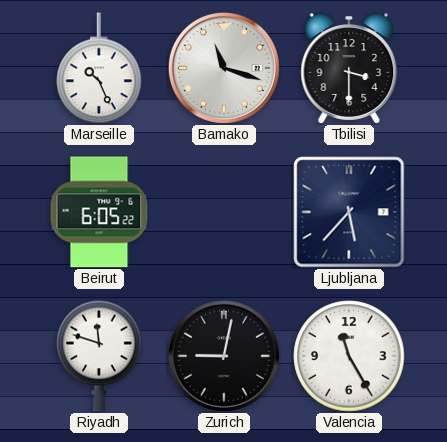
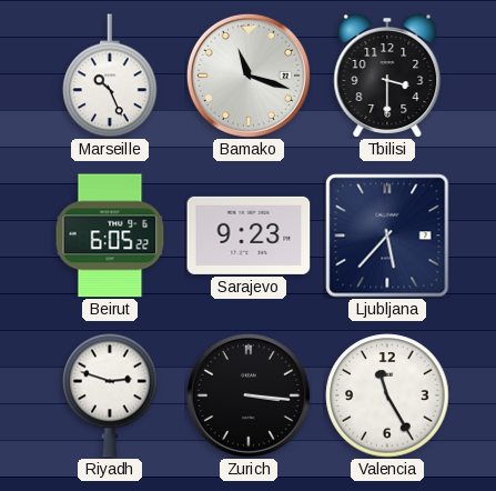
Sarajevo: none -> 9:23 (249, 236)
Riyadh: 11:48 -> 2:48 (110, 395)
Zurich: 9:02 -> 3:16 (249, 395)
